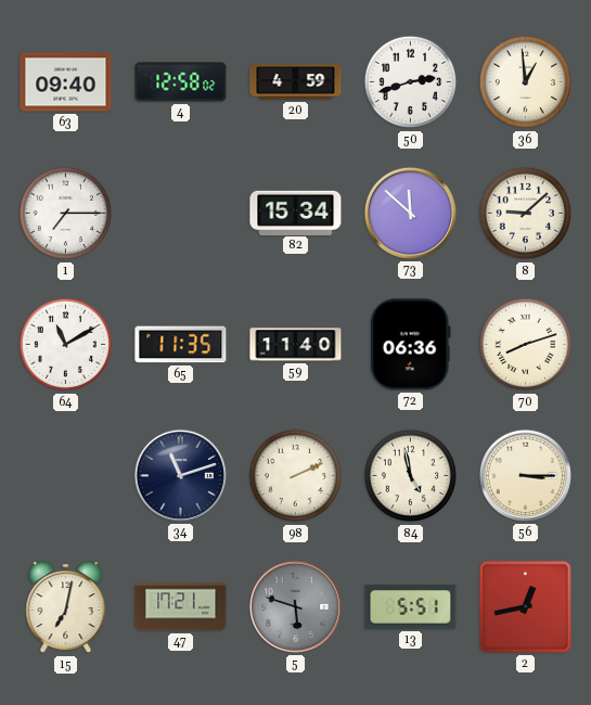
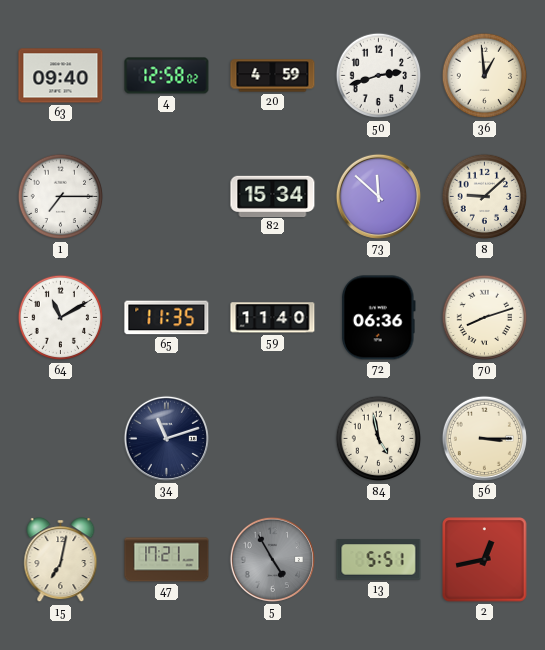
98: 2:11 -> none (296, 476)
5: 5:48 -> 4:55 (272, 559)
